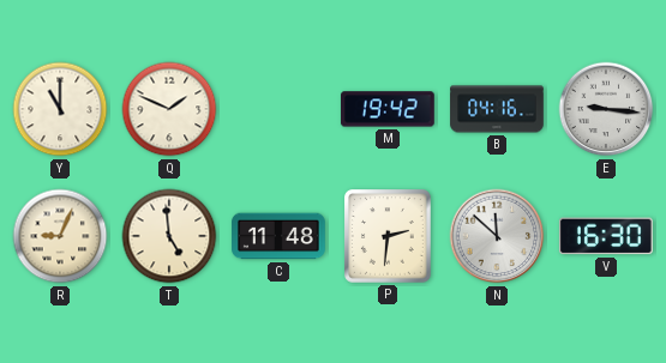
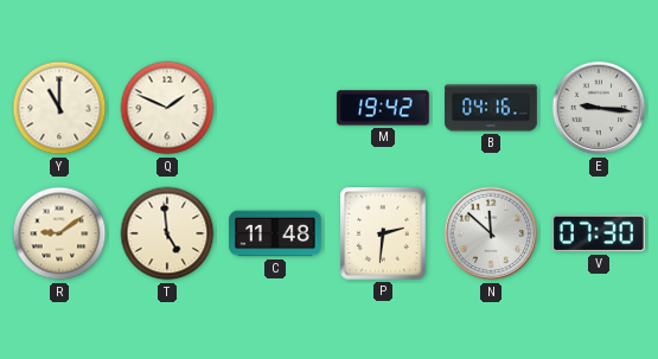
R: 9:04 -> 9:09 (59, 233)
V: 16:30 -> 07:30 (599, 233)
